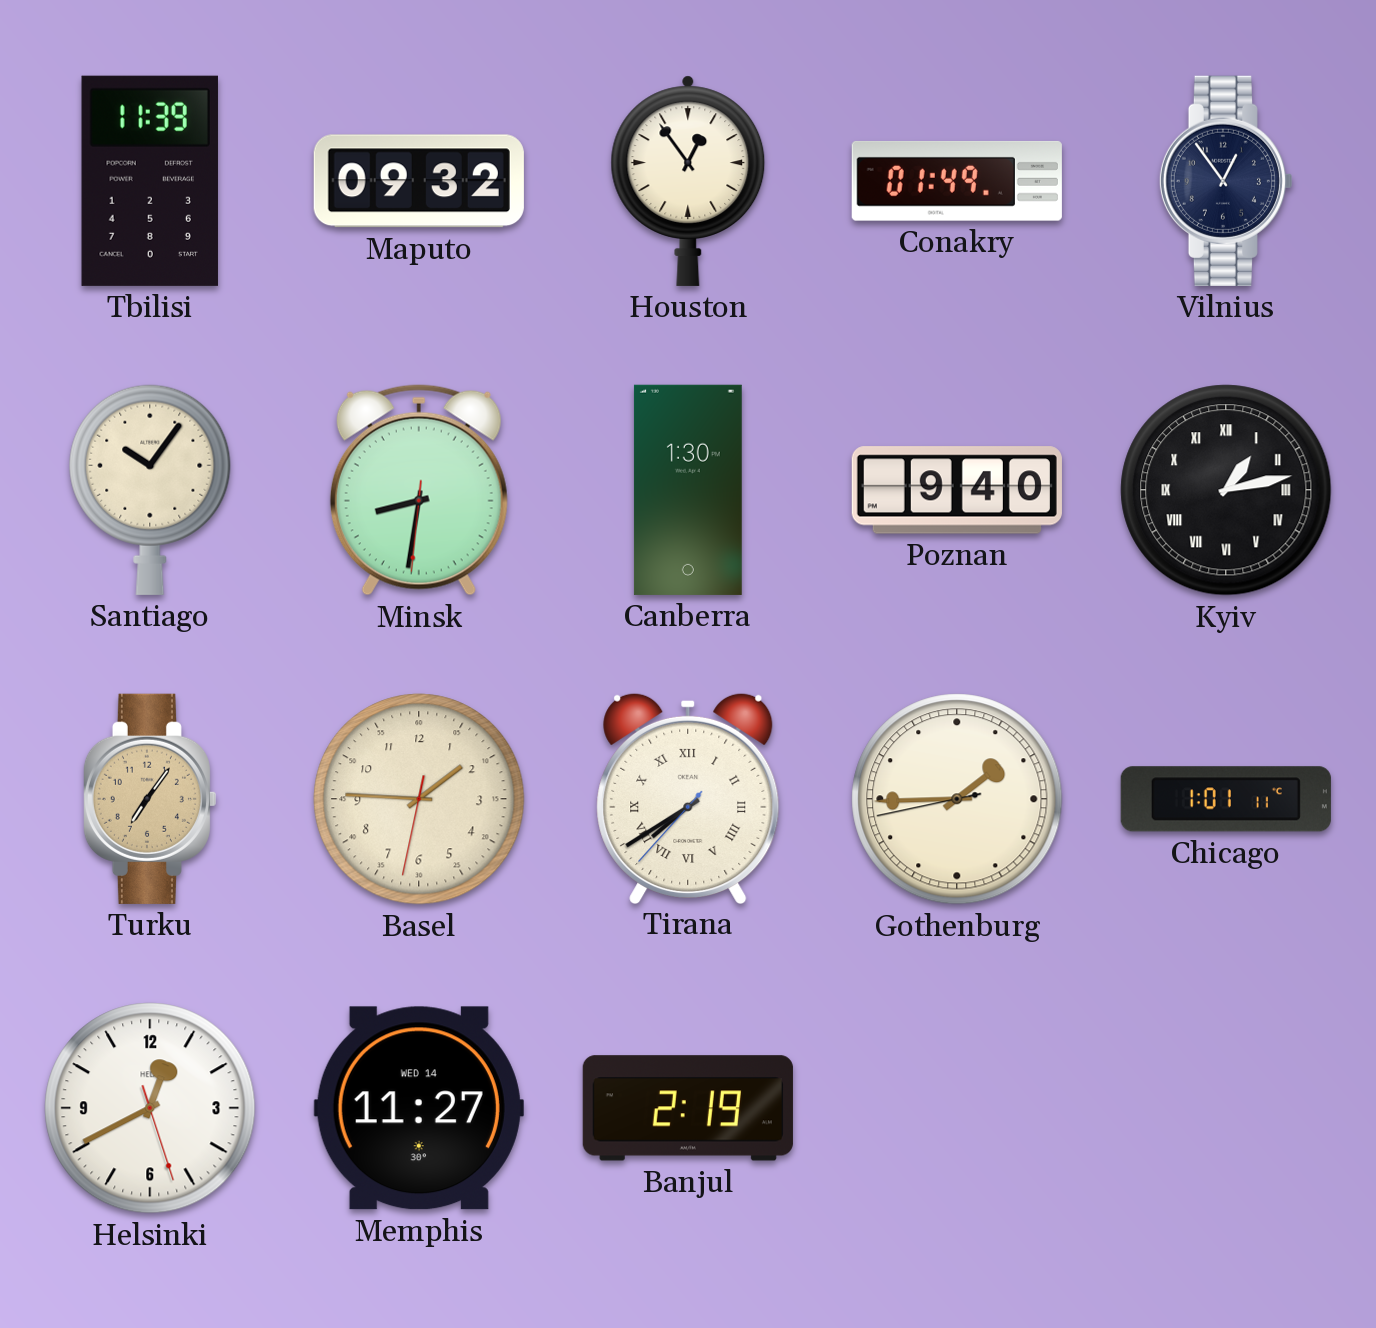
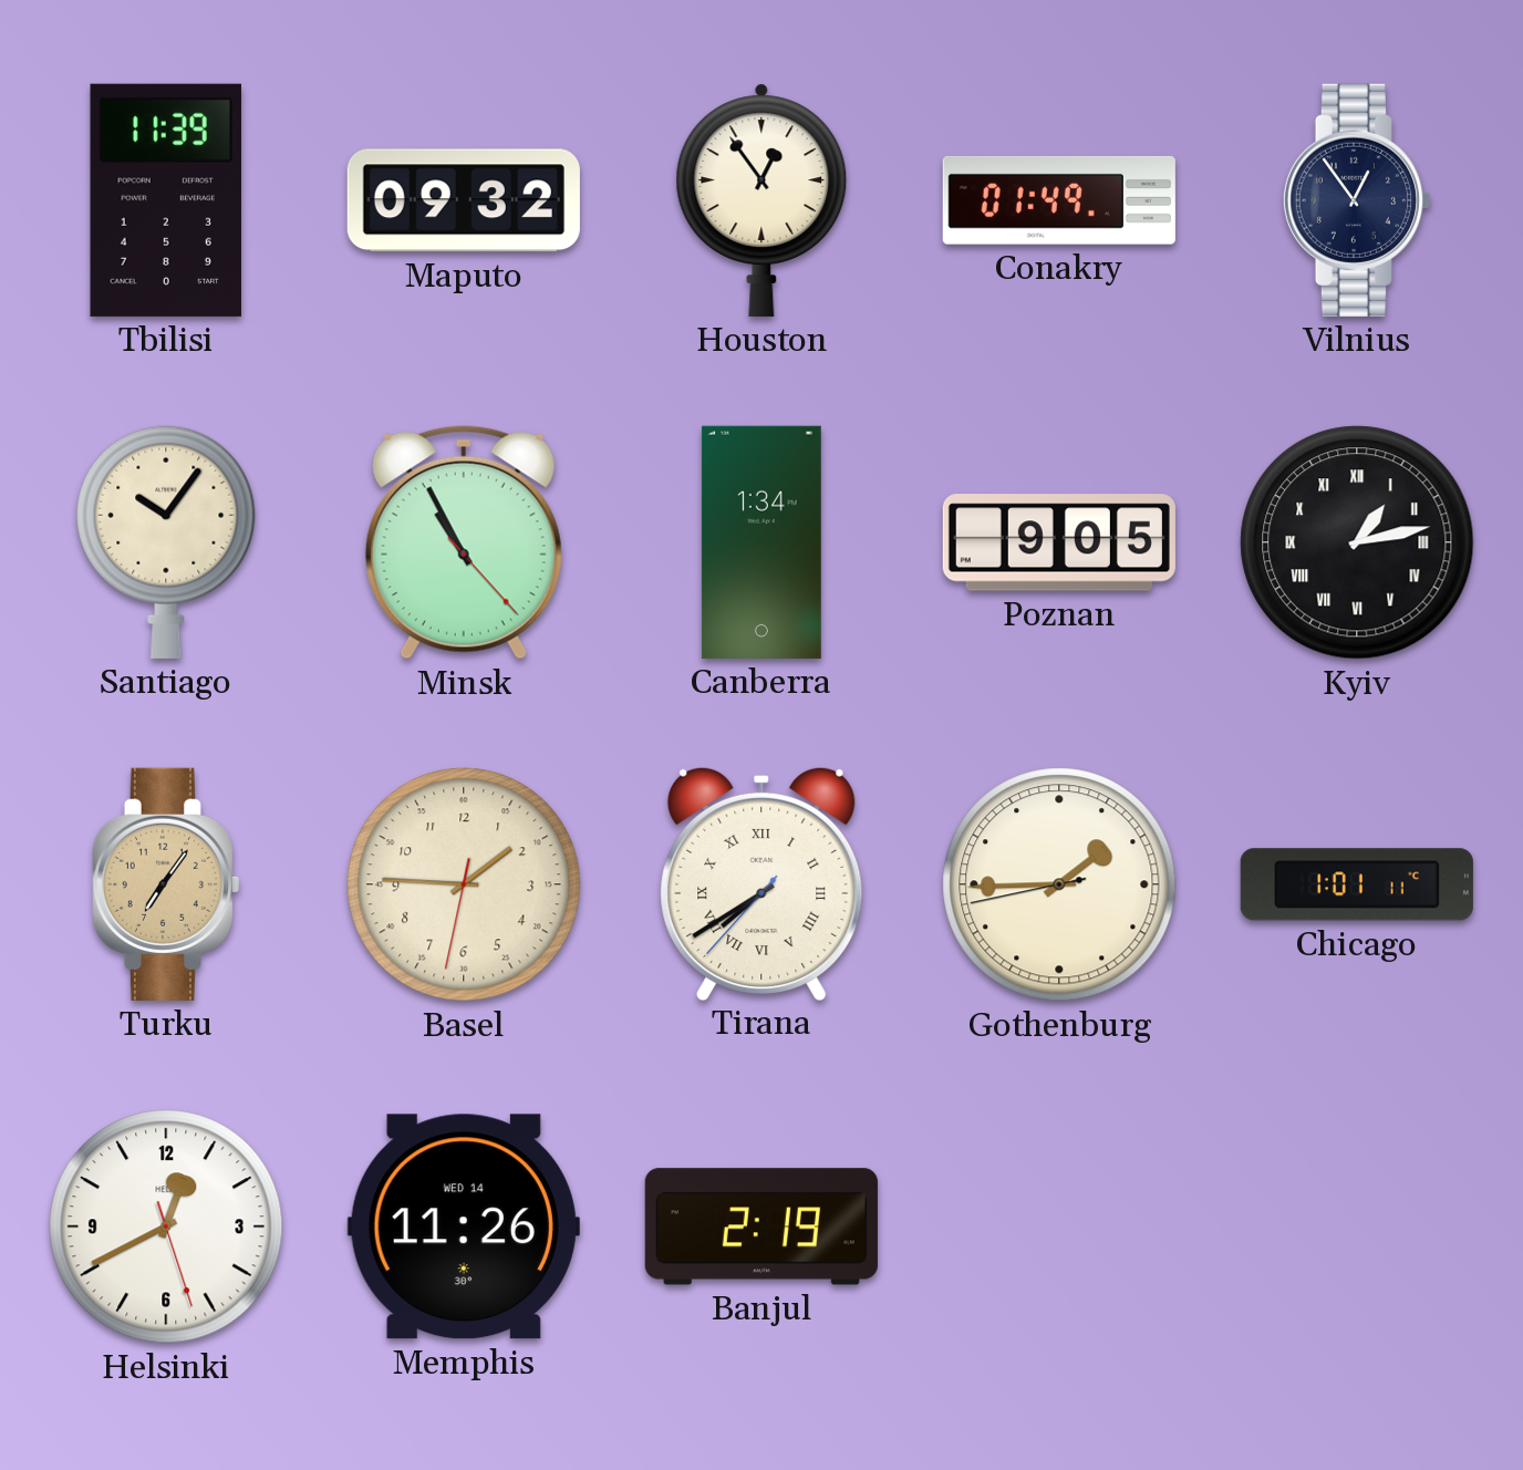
Minsk: 8:31 -> 10:55 (464, 542)
Canberra: 1:30 -> 1:34 (761, 542)
Poznan: 9:40 -> 9:05 (1059, 542)
Memphis: 11:27 -> 11:26 (464, 1226)
